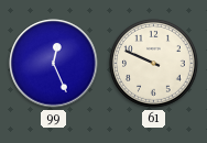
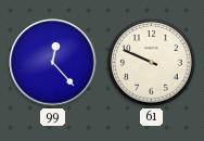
99: 12:26 -> 12:23 (53, 63)
